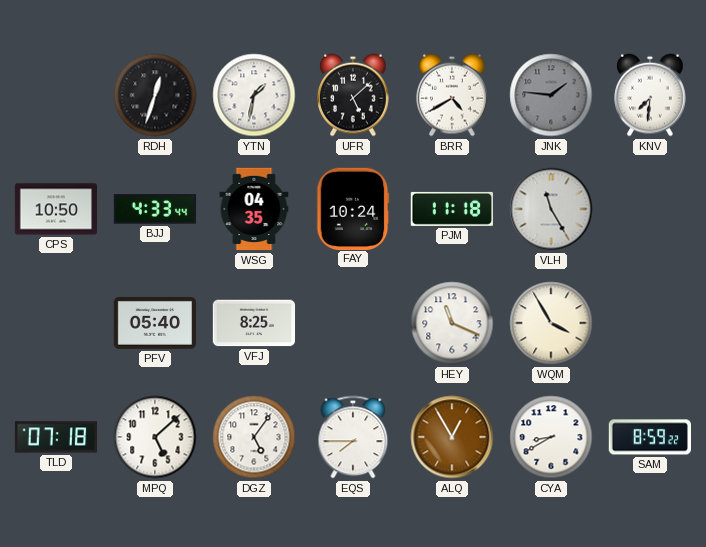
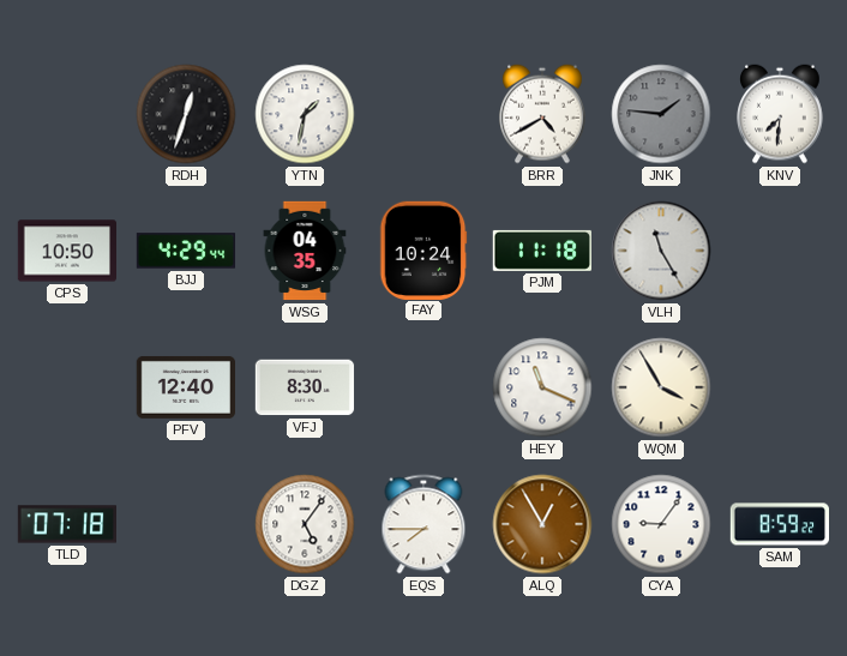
UFR: 5:08 -> none (354, 95)
BJJ: 4:33 -> 4:29 (186, 251)
PFV: 05:40 -> 12:40 (185, 387)
VFJ: 8:25 -> 8:30 (305, 387)
MPQ: 5:08 -> none (155, 437)
CYA: 8:40 -> 9:06 (661, 524)
